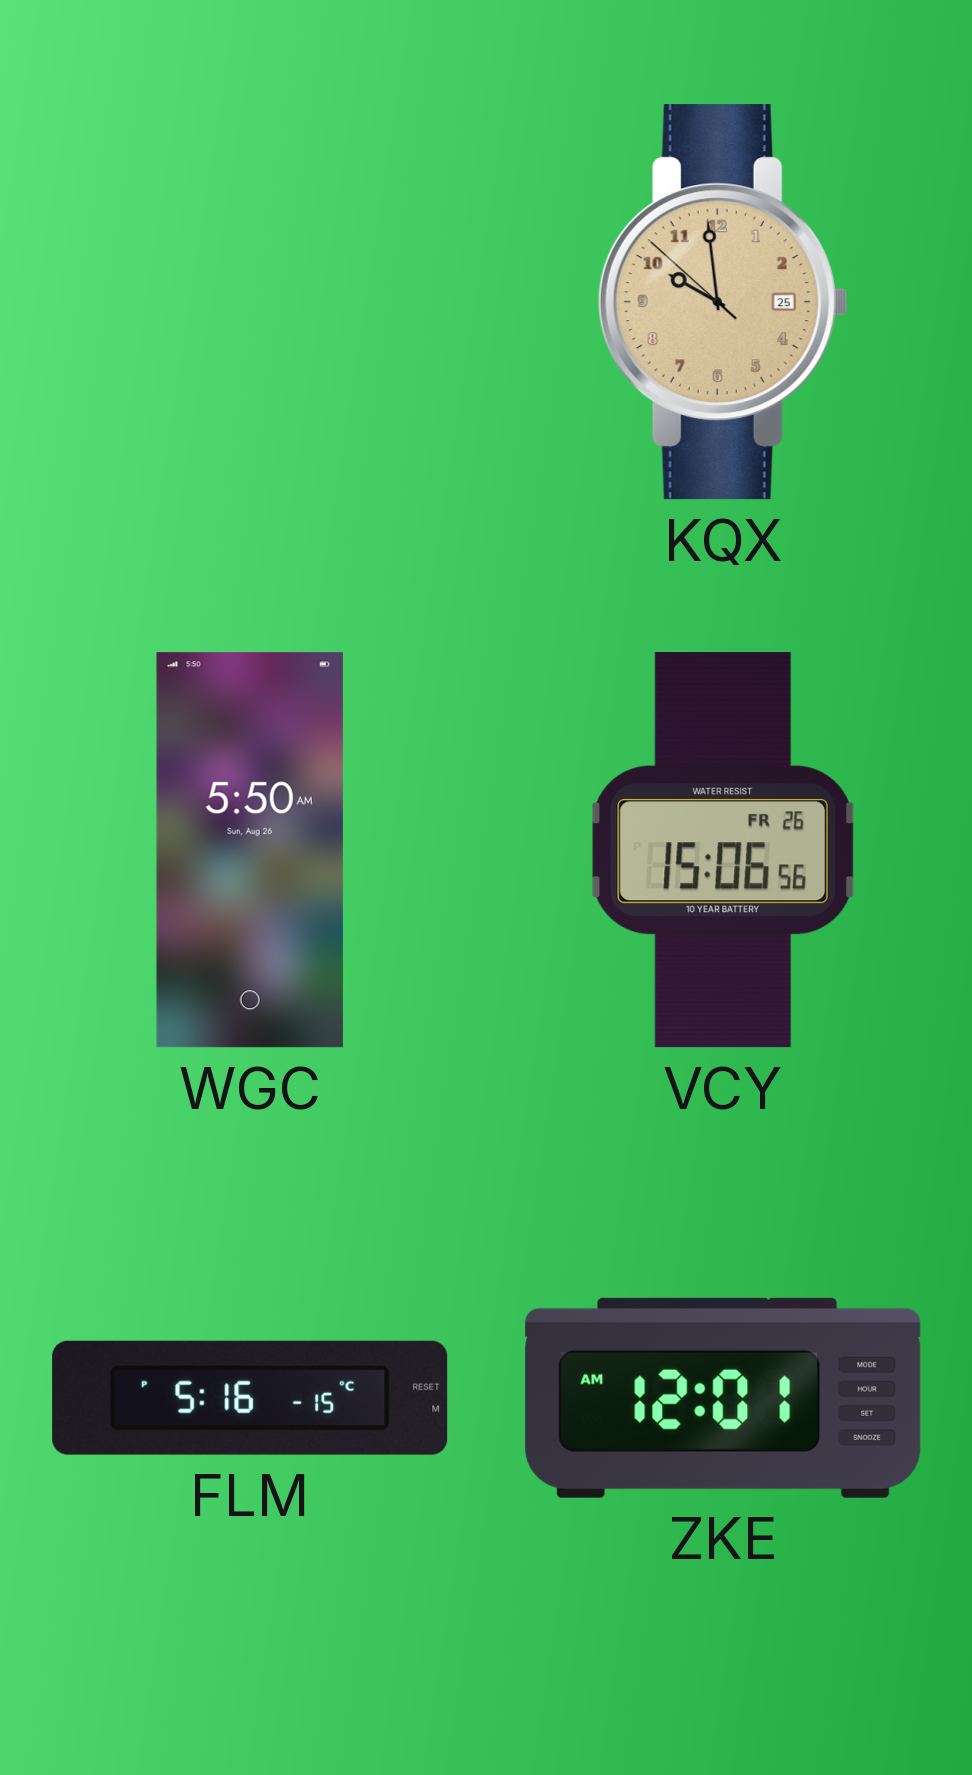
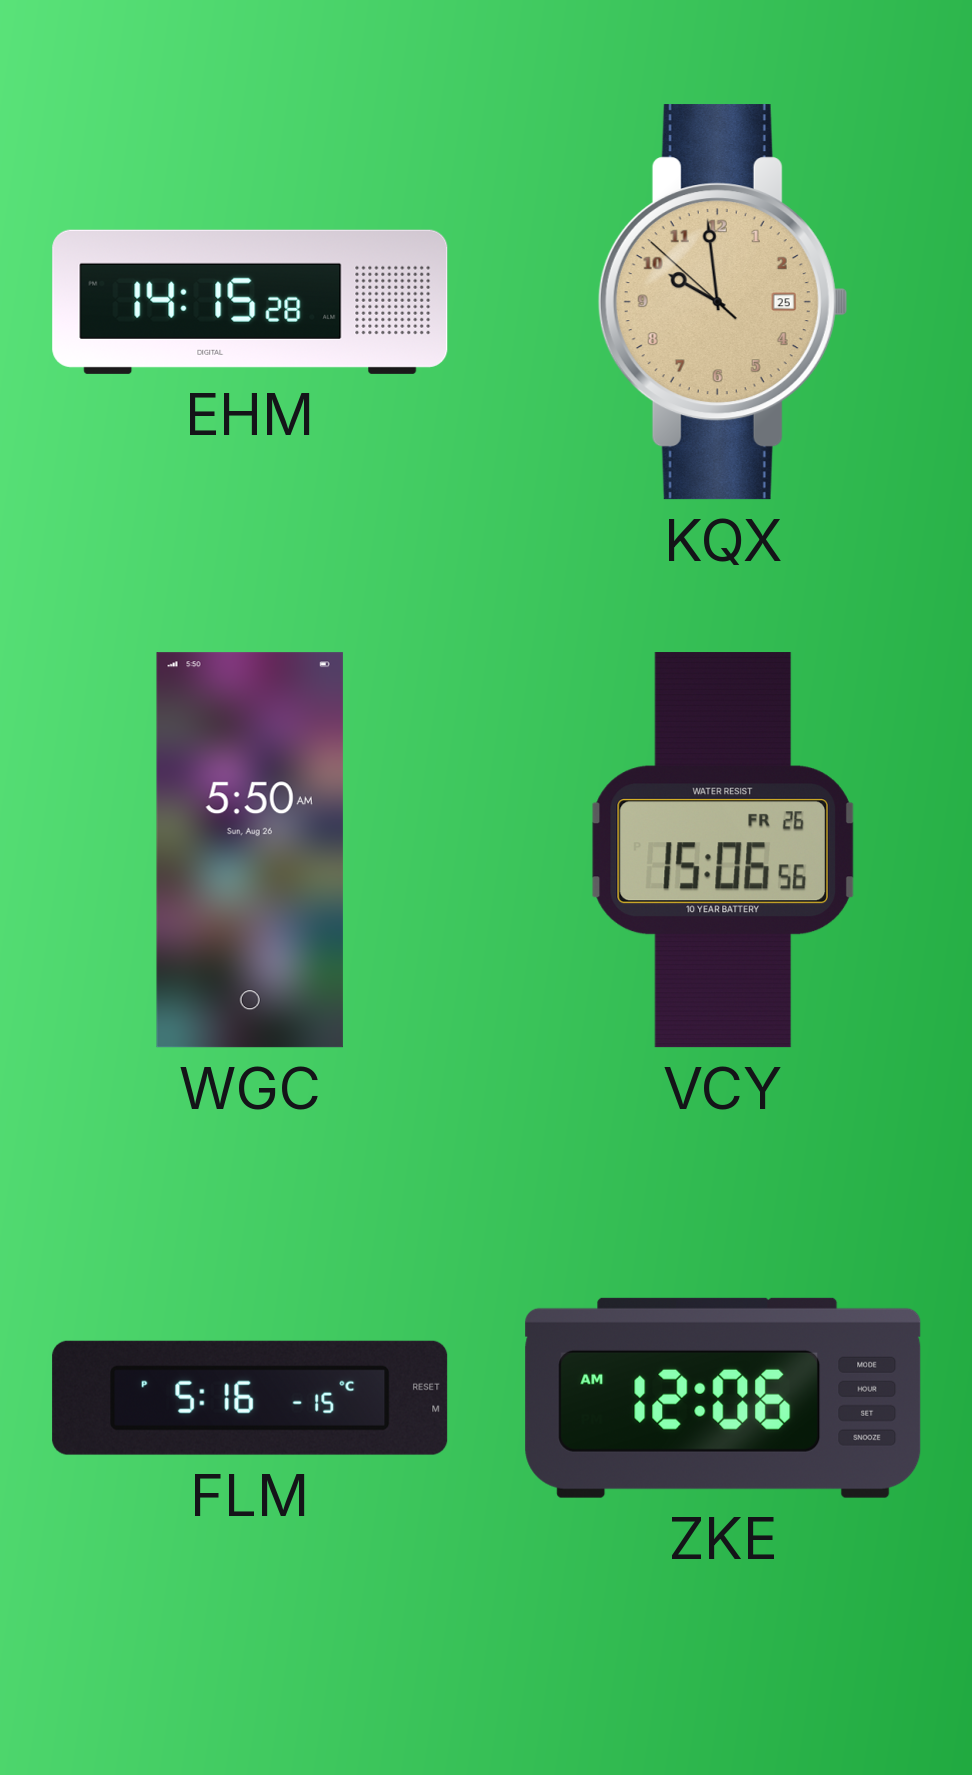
EHM: none -> 14:15 (250, 302)
ZKE: 12:01 -> 12:06 (723, 1398)
